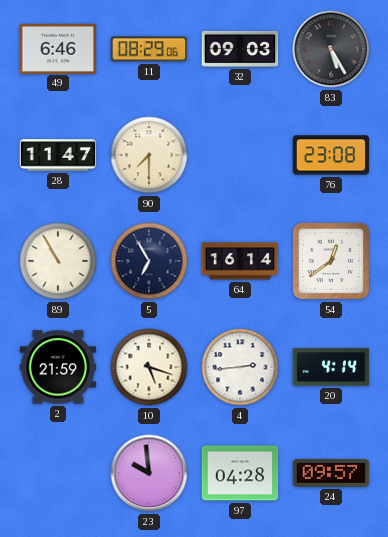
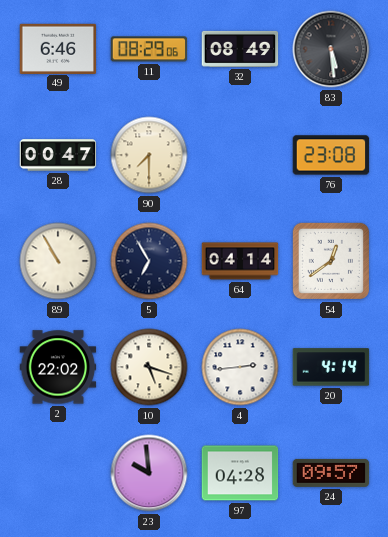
32: 09:03 -> 08:49 (240, 49)
83: 5:25 -> 5:29 (331, 49)
28: 11:47 -> 00:47 (58, 155)
64: 16:14 -> 04:14 (240, 261)
2: 21:59 -> 22:02 (58, 367)
